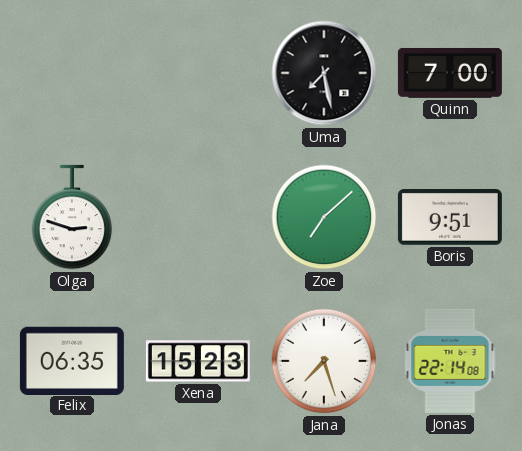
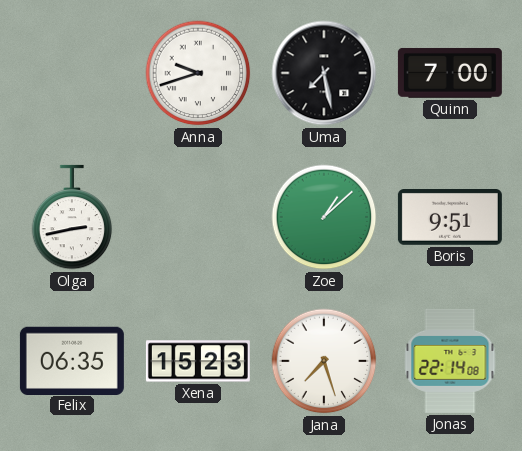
Anna: none -> 9:42 (198, 73)
Olga: 2:48 -> 2:43 (72, 217)
Zoe: 7:08 -> 1:08 (324, 217)
